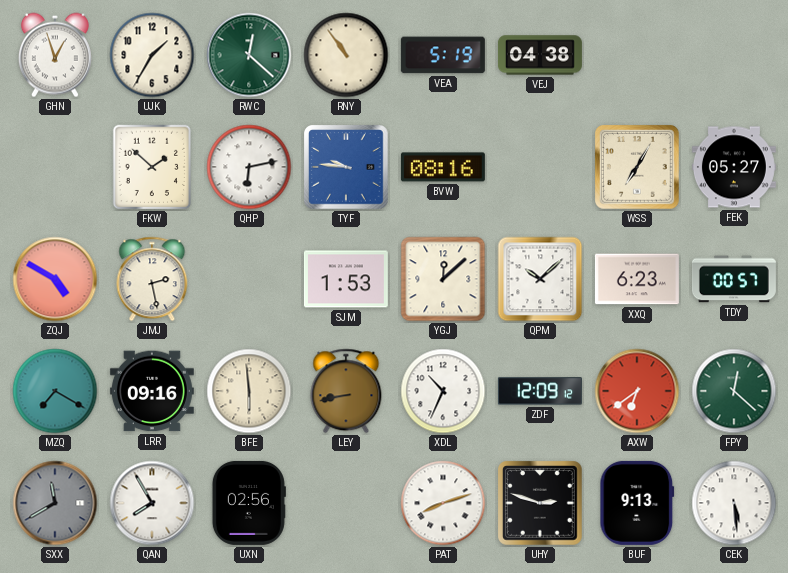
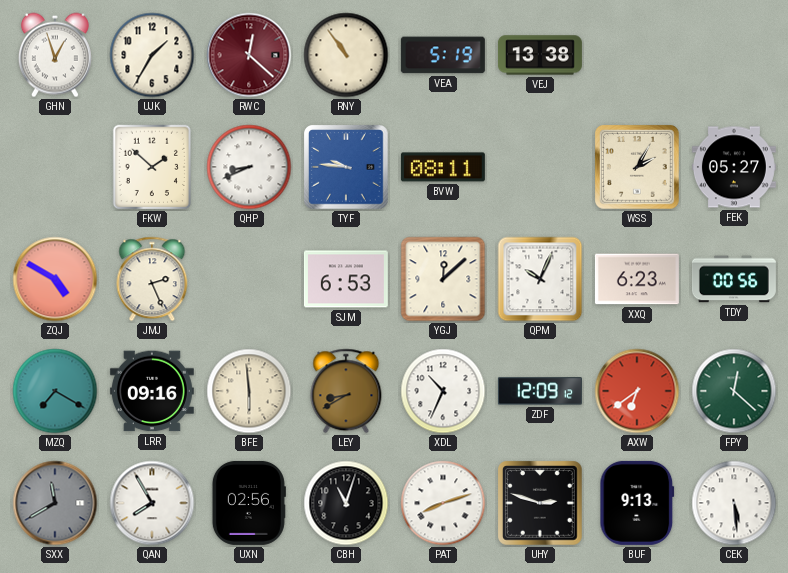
RWC dial: green -> burgundy (249, 55)
VEJ: 04:38 -> 13:38 (540, 55)
QHP: 6:13 -> 8:41 (249, 167)
BVW: 08:16 -> 08:11 (443, 167)
WSS: 7:05 -> 2:05 (638, 168)
JMJ: 2:28 -> 2:26 (152, 279)
SJM: 1:53 -> 6:53 (346, 279)
QPM: 10:08 -> 10:04 (540, 279)
TDY: 00:57 -> 00:56 (734, 279)
LEY: 8:43 -> 8:40 (346, 391)
CBH: none -> 11:03 (346, 503)
